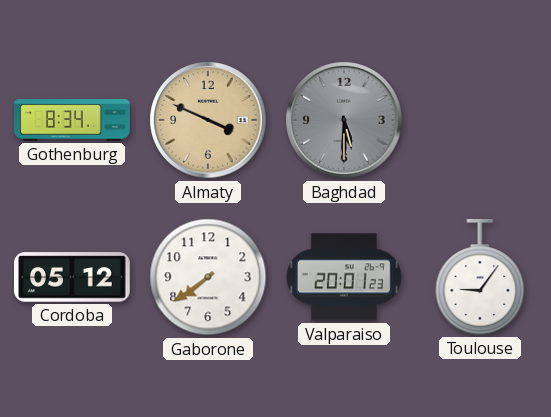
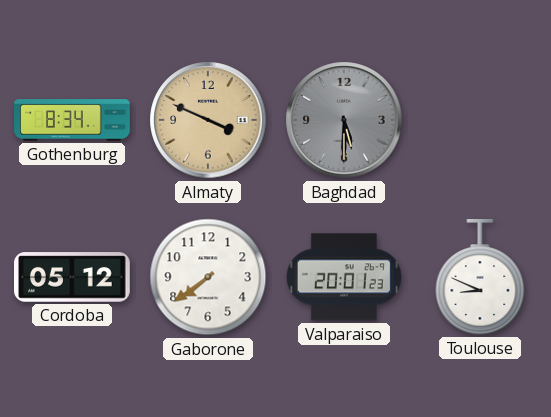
Toulouse: 9:06 -> 8:49 (480, 278)
